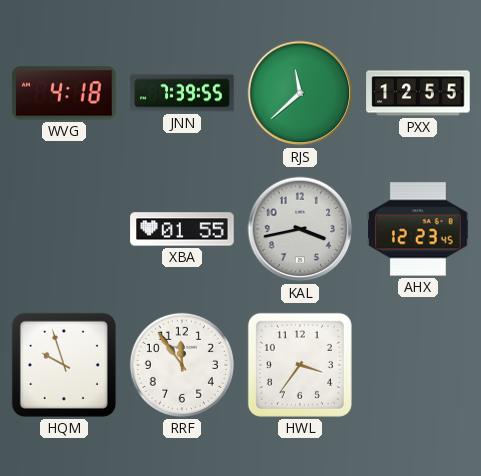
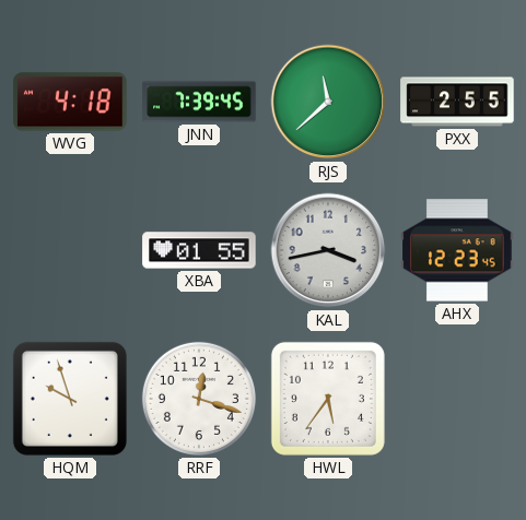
JNN: 7:39:55 -> 7:39:45 (199, 102)
PXX: 12:55 -> 2:55 (457, 102)
RRF: 11:54 -> 12:18 (199, 399)
HWL: 3:36 -> 5:36 (328, 399)
